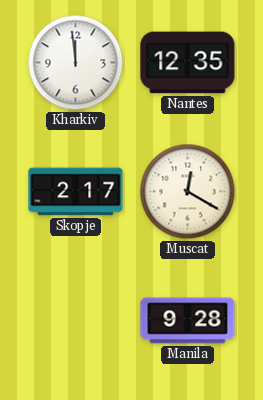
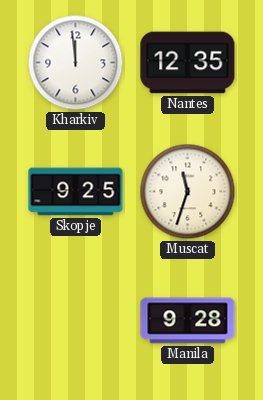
Skopje: 2:17 -> 9:25 (76, 192)
Muscat: 12:20 -> 11:33 (188, 192)
